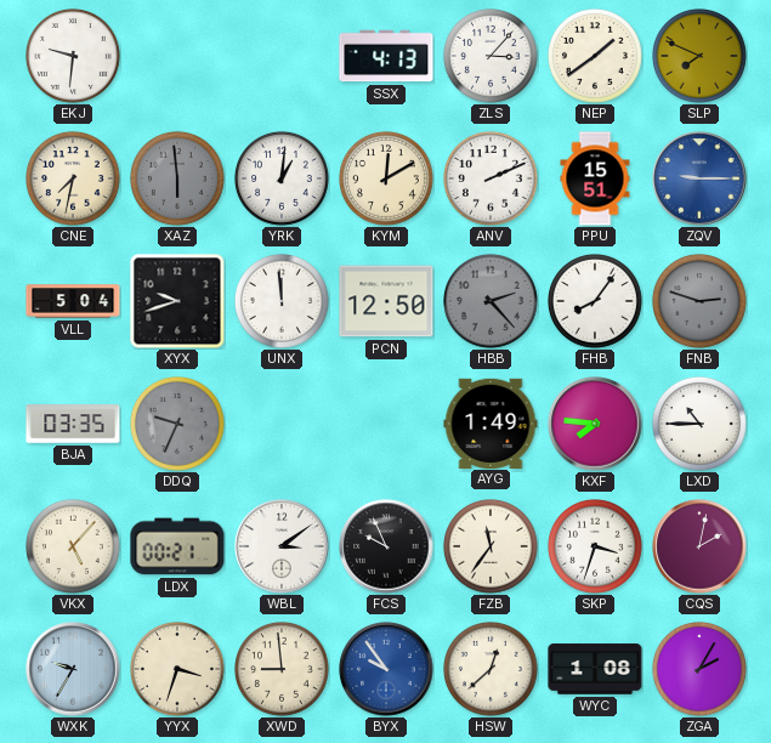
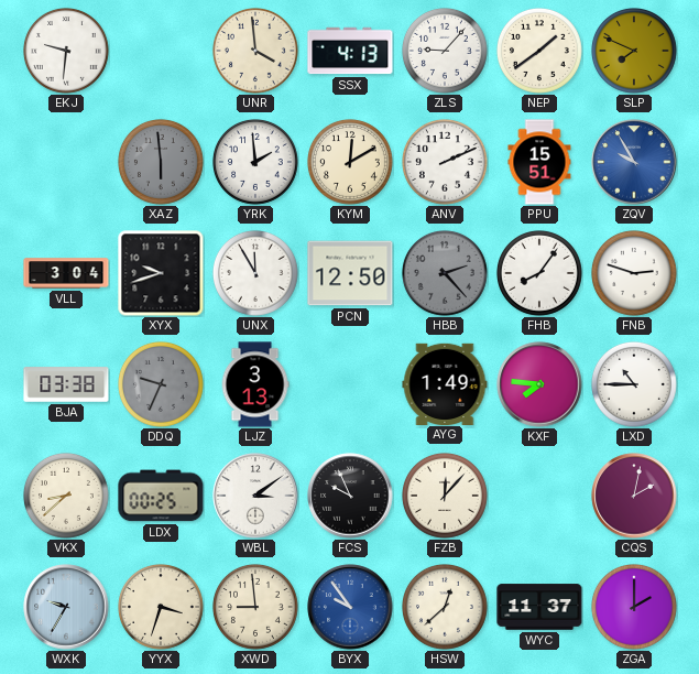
UNR: none -> 3:59 (256, 52)
ZLS: 3:07 -> 9:07 (446, 52)
CNE: 7:32 -> none (74, 180)
YRK: 1:01 -> 1:59 (256, 163)
ZQV: 9:15 -> 9:55 (634, 162)
VLL: 5:04 -> 3:04 (66, 273)
UNX: 11:59 -> 11:55 (256, 274)
FNB dial: grey -> white (635, 274)
BJA: 03:35 -> 03:38 (66, 384)
LJZ: none -> 3:13 (255, 384)
VKX: 5:07 -> 8:38 (67, 497)
LDX: 00:21 -> 00:25 (161, 496)
FZB: 11:36 -> 12:07 (446, 497)
SKP: 3:33 -> none (596, 548)
WYC: 1:08 -> 11:37 (539, 607)
ZGA: 2:05 -> 2:00 (635, 608)
